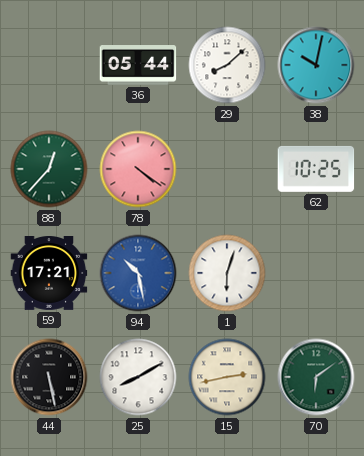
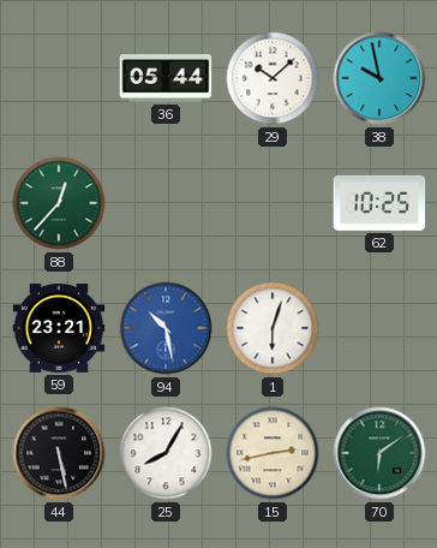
29: 8:08 -> 10:08 (273, 78)
38: 10:02 -> 9:58 (379, 78)
78: 4:21 -> none (138, 169)
59: 17:21 -> 23:21 (59, 329)
25: 8:10 -> 8:05 (166, 453)
